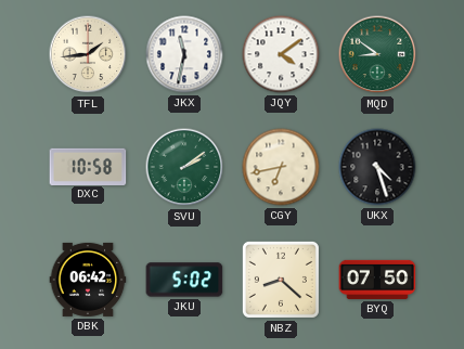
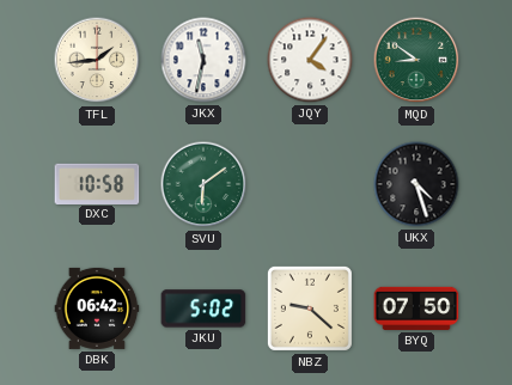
JQY: 4:09 -> 4:06 (310, 60)
SVU: 2:09 -> 6:09 (203, 184)
CGY: 6:43 -> none (281, 167)
NBZ: 8:22 -> 9:22 (310, 308)
